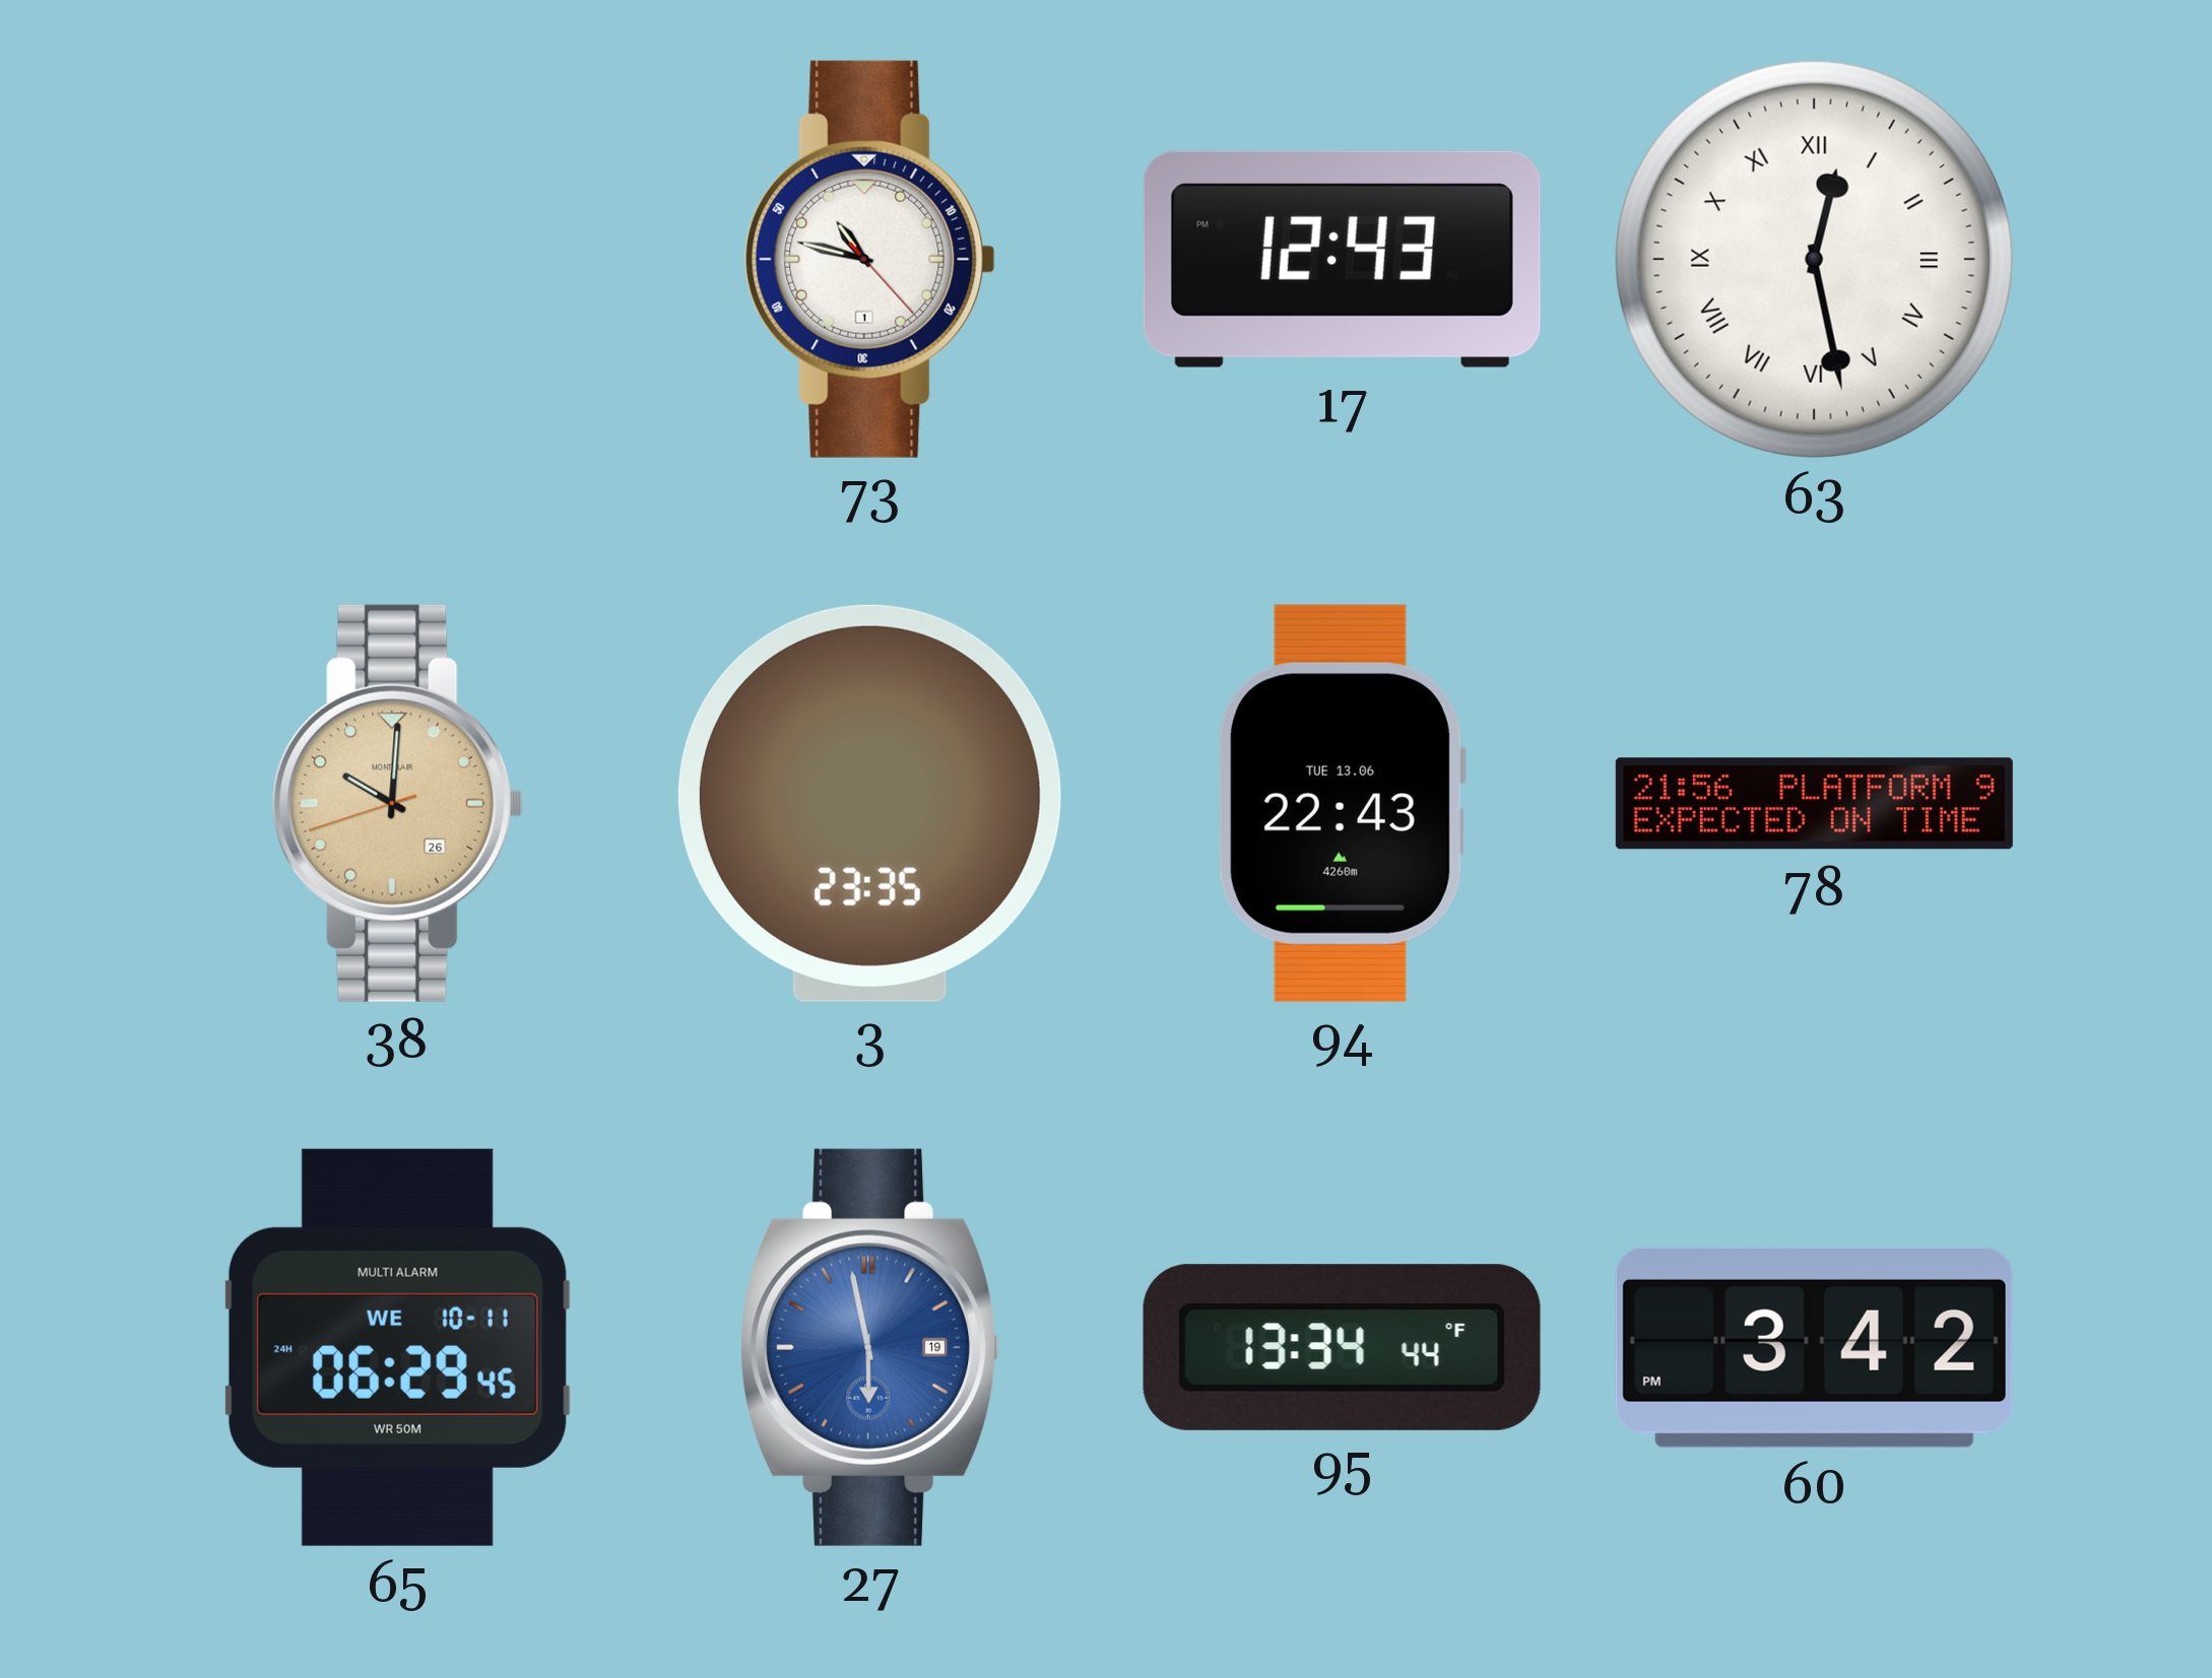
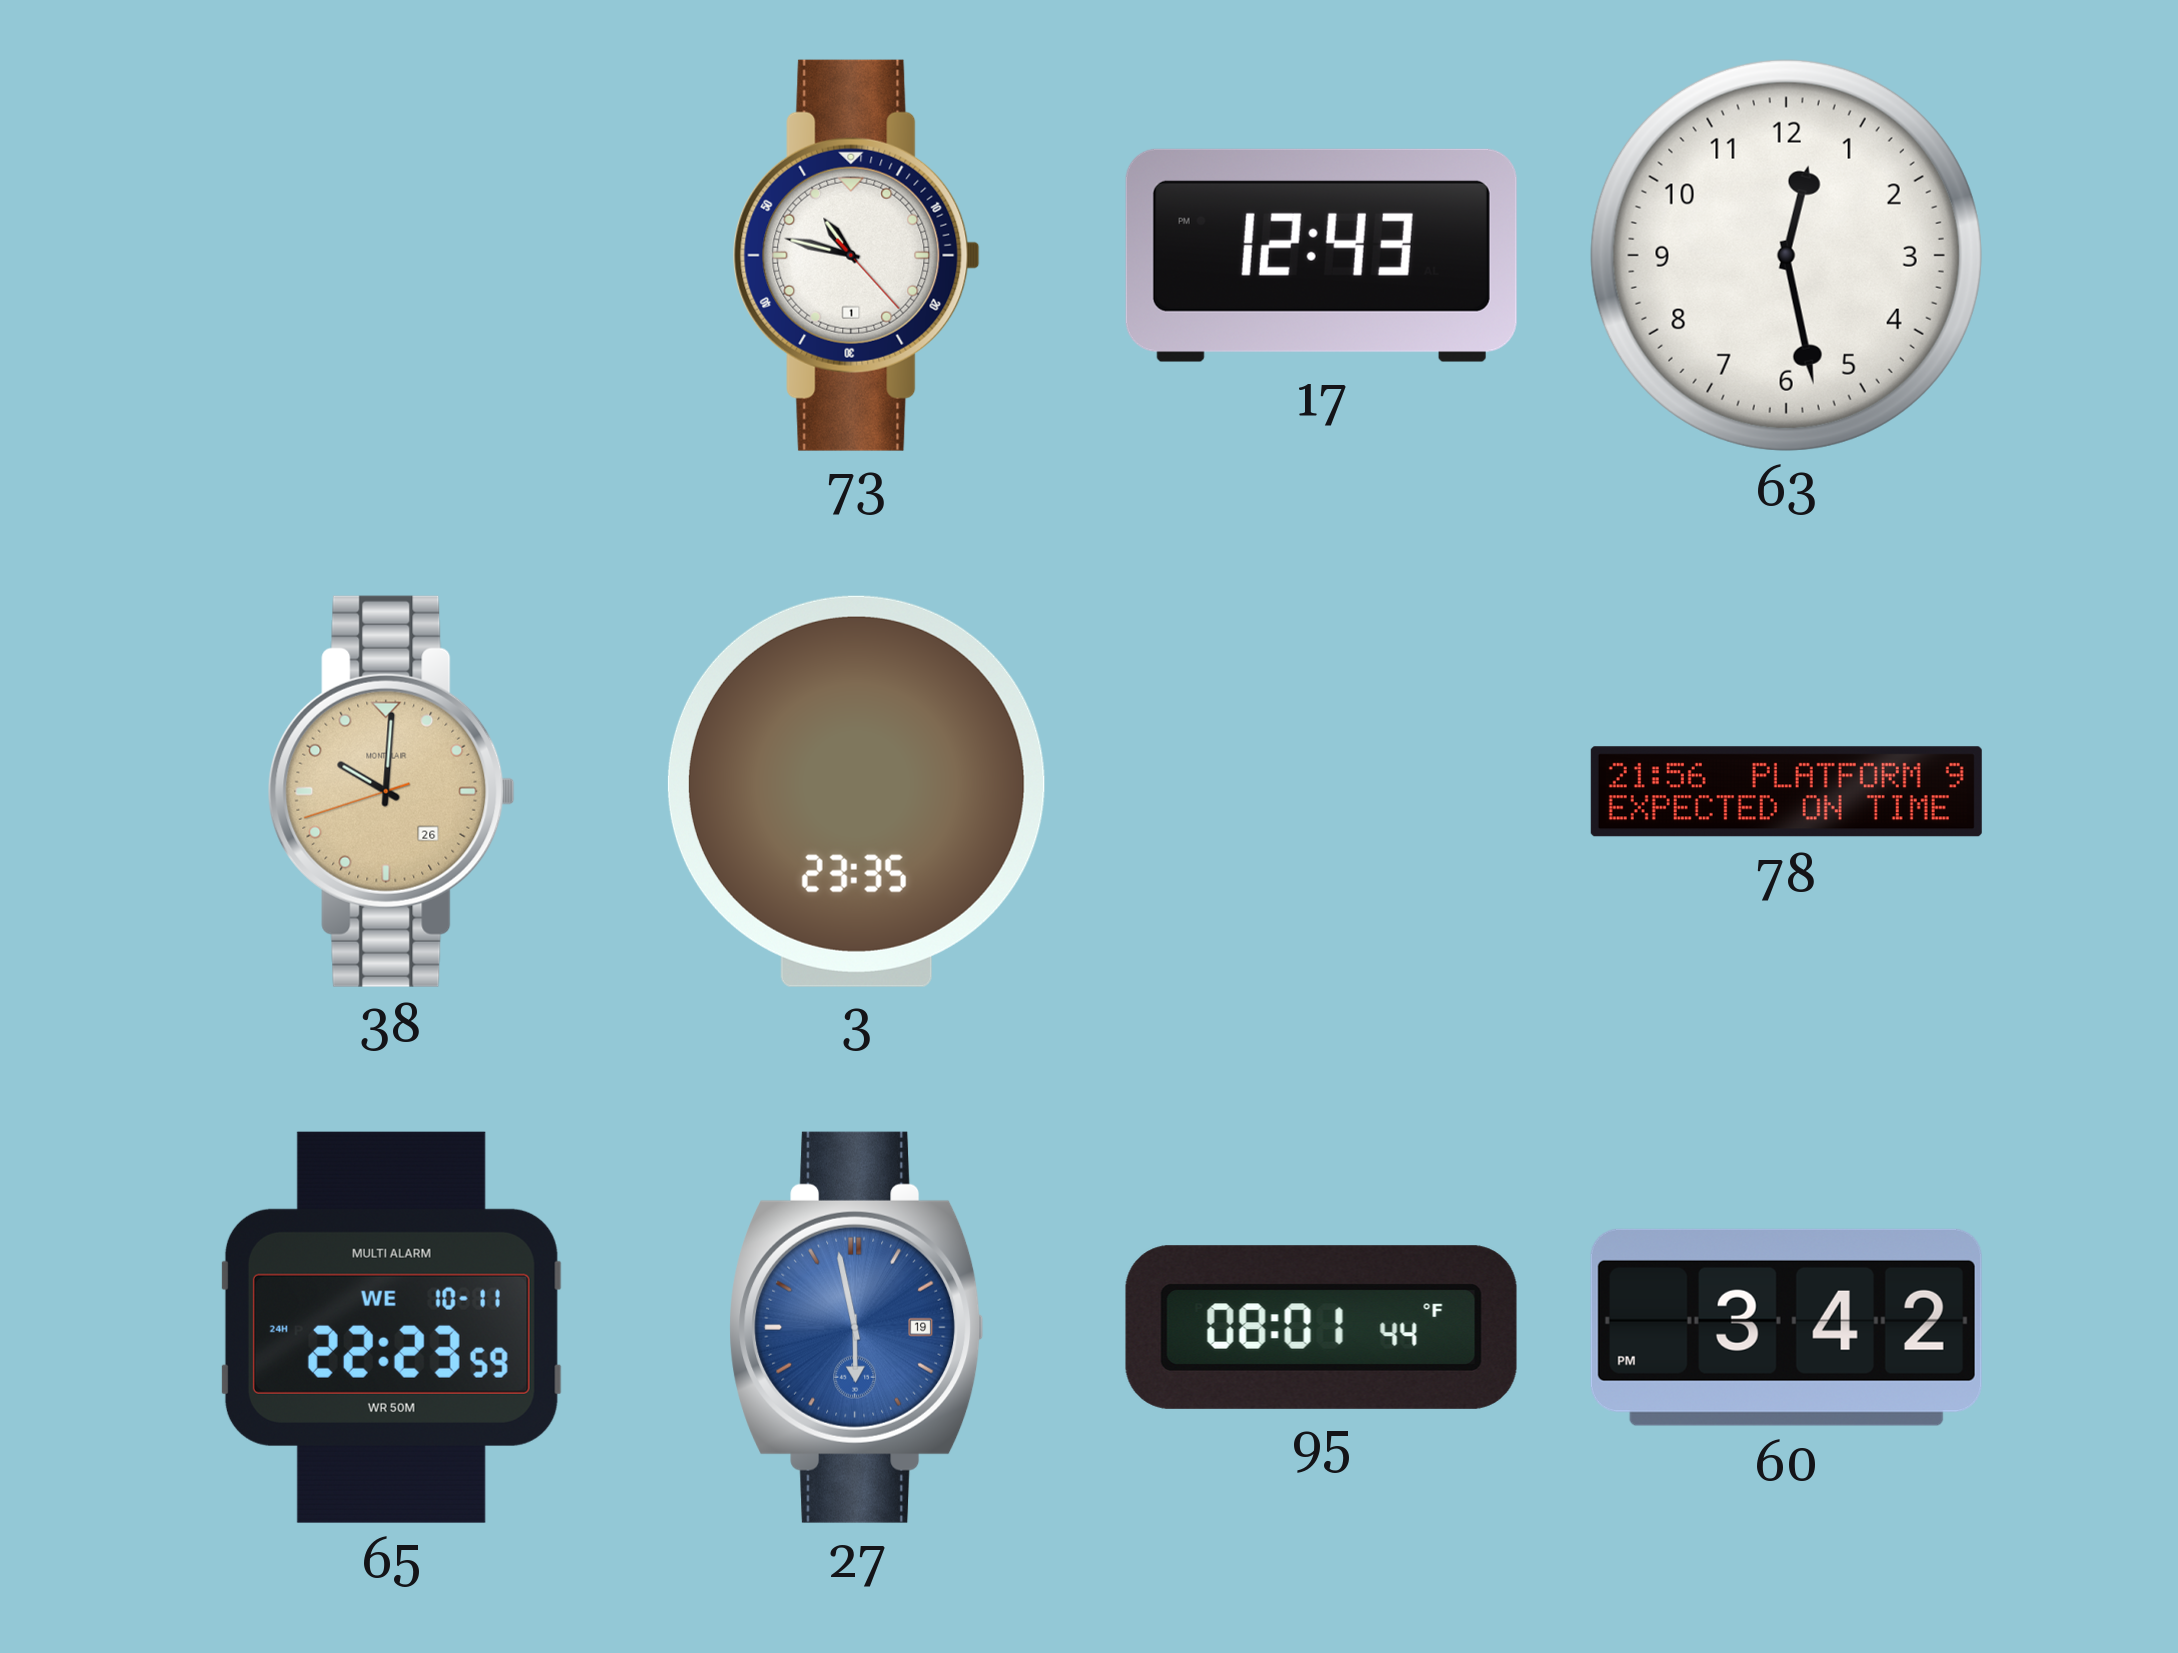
63 numerals: Roman -> Arabic (1786, 255)
94: 22:43 -> none (1342, 803)
65: 06:29 -> 22:23 (391, 1327)
95: 13:34 -> 08:01 (1321, 1327)
